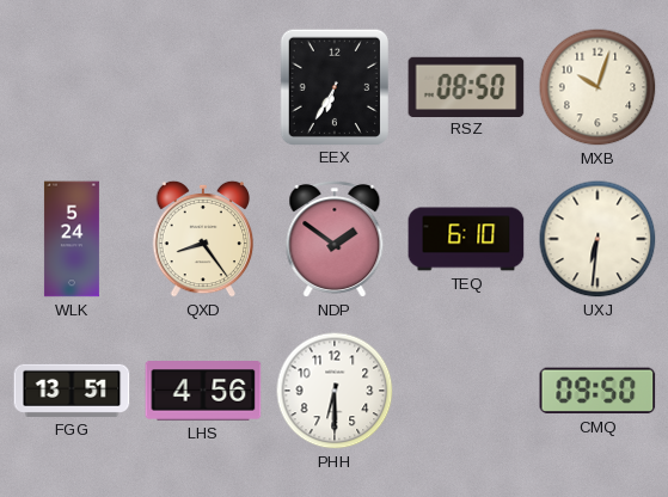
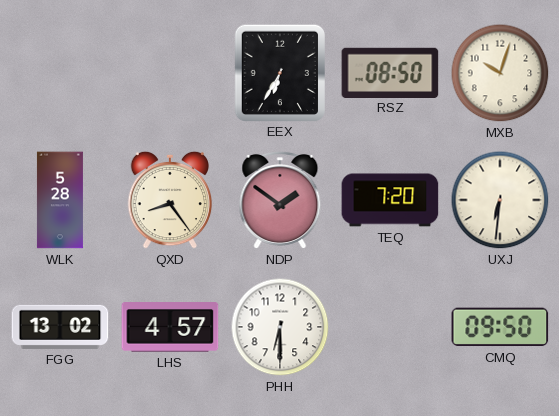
WLK: 5:24 -> 5:28 (60, 200)
TEQ: 6:10 -> 7:20 (390, 200)
FGG: 13:51 -> 13:02 (60, 327)
LHS: 4:56 -> 4:57 (170, 327)
